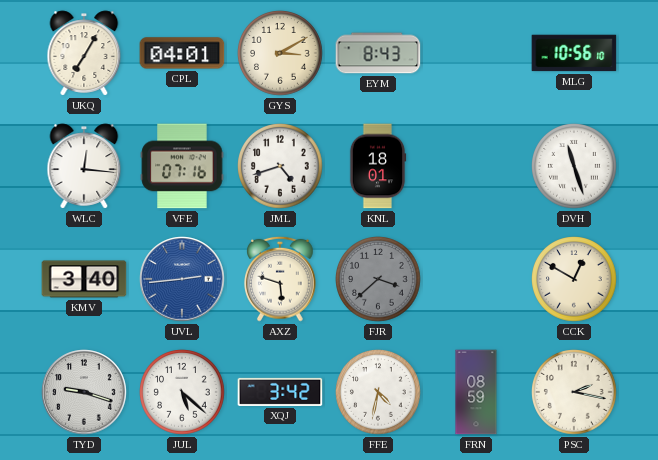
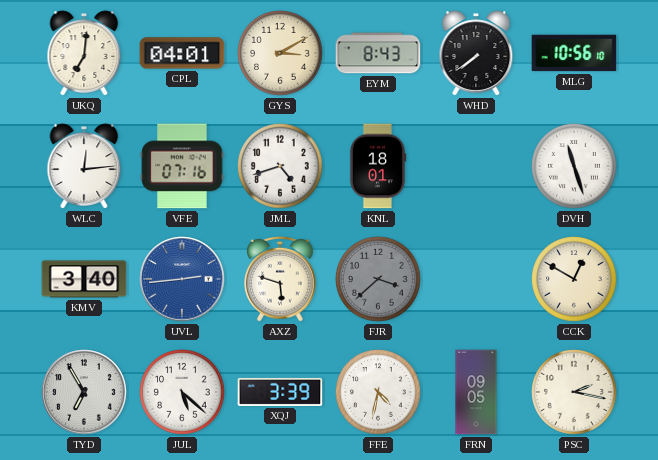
UKQ: 7:05 -> 7:01 (84, 53)
WHD: none -> 7:39 (476, 53)
WLC: 12:16 -> 12:14 (84, 166)
TYD: 9:18 -> 6:55 (84, 392)
XQJ: 3:42 -> 3:39 (280, 392)
FRN: 08:59 -> 09:05 (476, 392)
